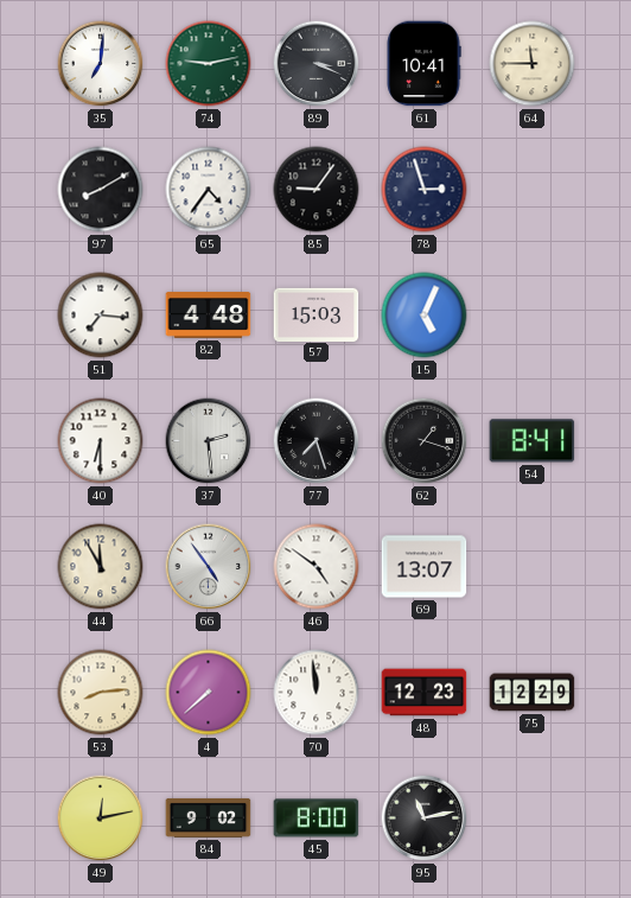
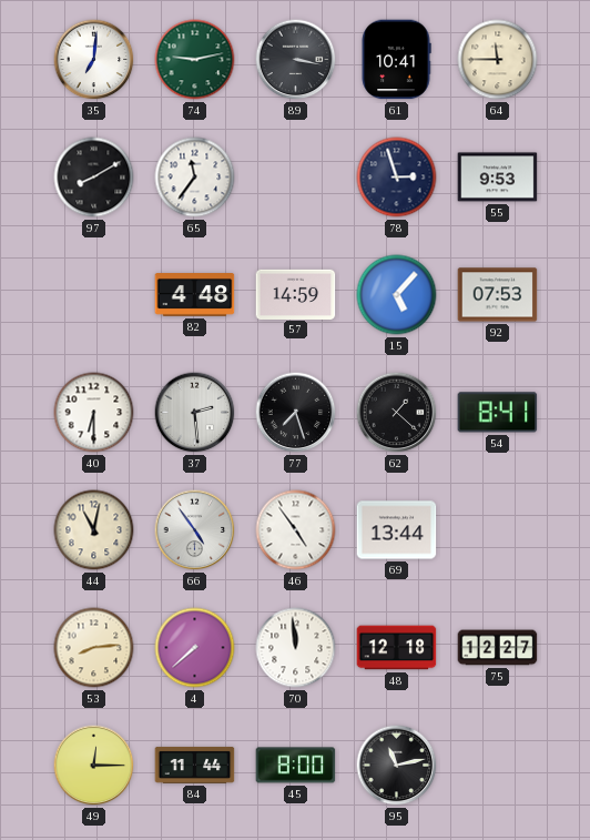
89: 3:19 -> 3:17 (296, 60)
65: 4:36 -> 11:36 (195, 178)
85: 9:06 -> none (317, 190)
55: none -> 9:53 (498, 178)
51: 7:16 -> none (101, 316)
57: 15:03 -> 14:59 (296, 294)
15: 5:04 -> 5:07 (397, 295)
92: none -> 07:53 (498, 295)
62: 1:18 -> 1:22 (397, 413)
44: 11:55 -> 11:02 (94, 530)
46: 4:51 -> 4:54 (296, 530)
69: 13:07 -> 13:44 (397, 530)
48: 12:23 -> 12:18 (397, 648)
75: 12:29 -> 12:27 (498, 648)
49: 12:13 -> 12:15 (94, 766)
84: 9:02 -> 11:44 (195, 765)
